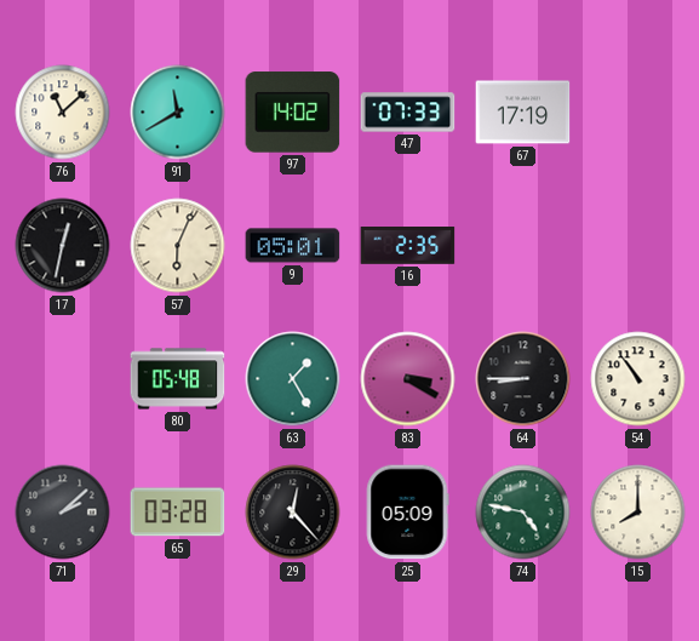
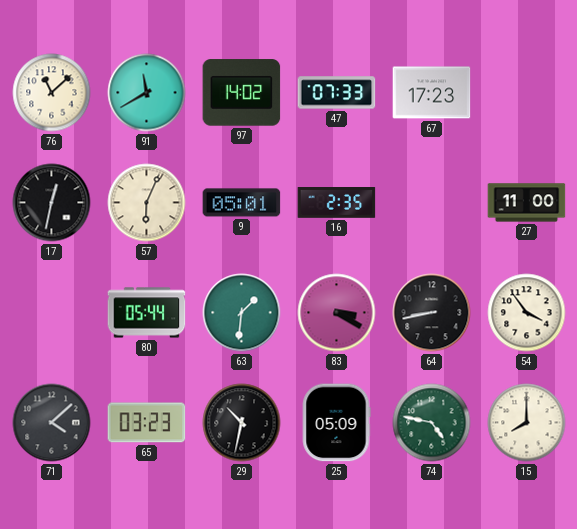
67: 17:19 -> 17:23 (432, 93)
27: none -> 11:00 (527, 203)
80: 05:48 -> 05:44 (147, 313)
63: 1:25 -> 1:31 (242, 313)
64: 8:45 -> 8:43 (432, 313)
54: 10:54 -> 3:54 (527, 313)
71: 2:08 -> 4:08 (52, 423)
65: 03:28 -> 03:23 (147, 423)
29: 12:23 -> 10:32 (242, 423)
